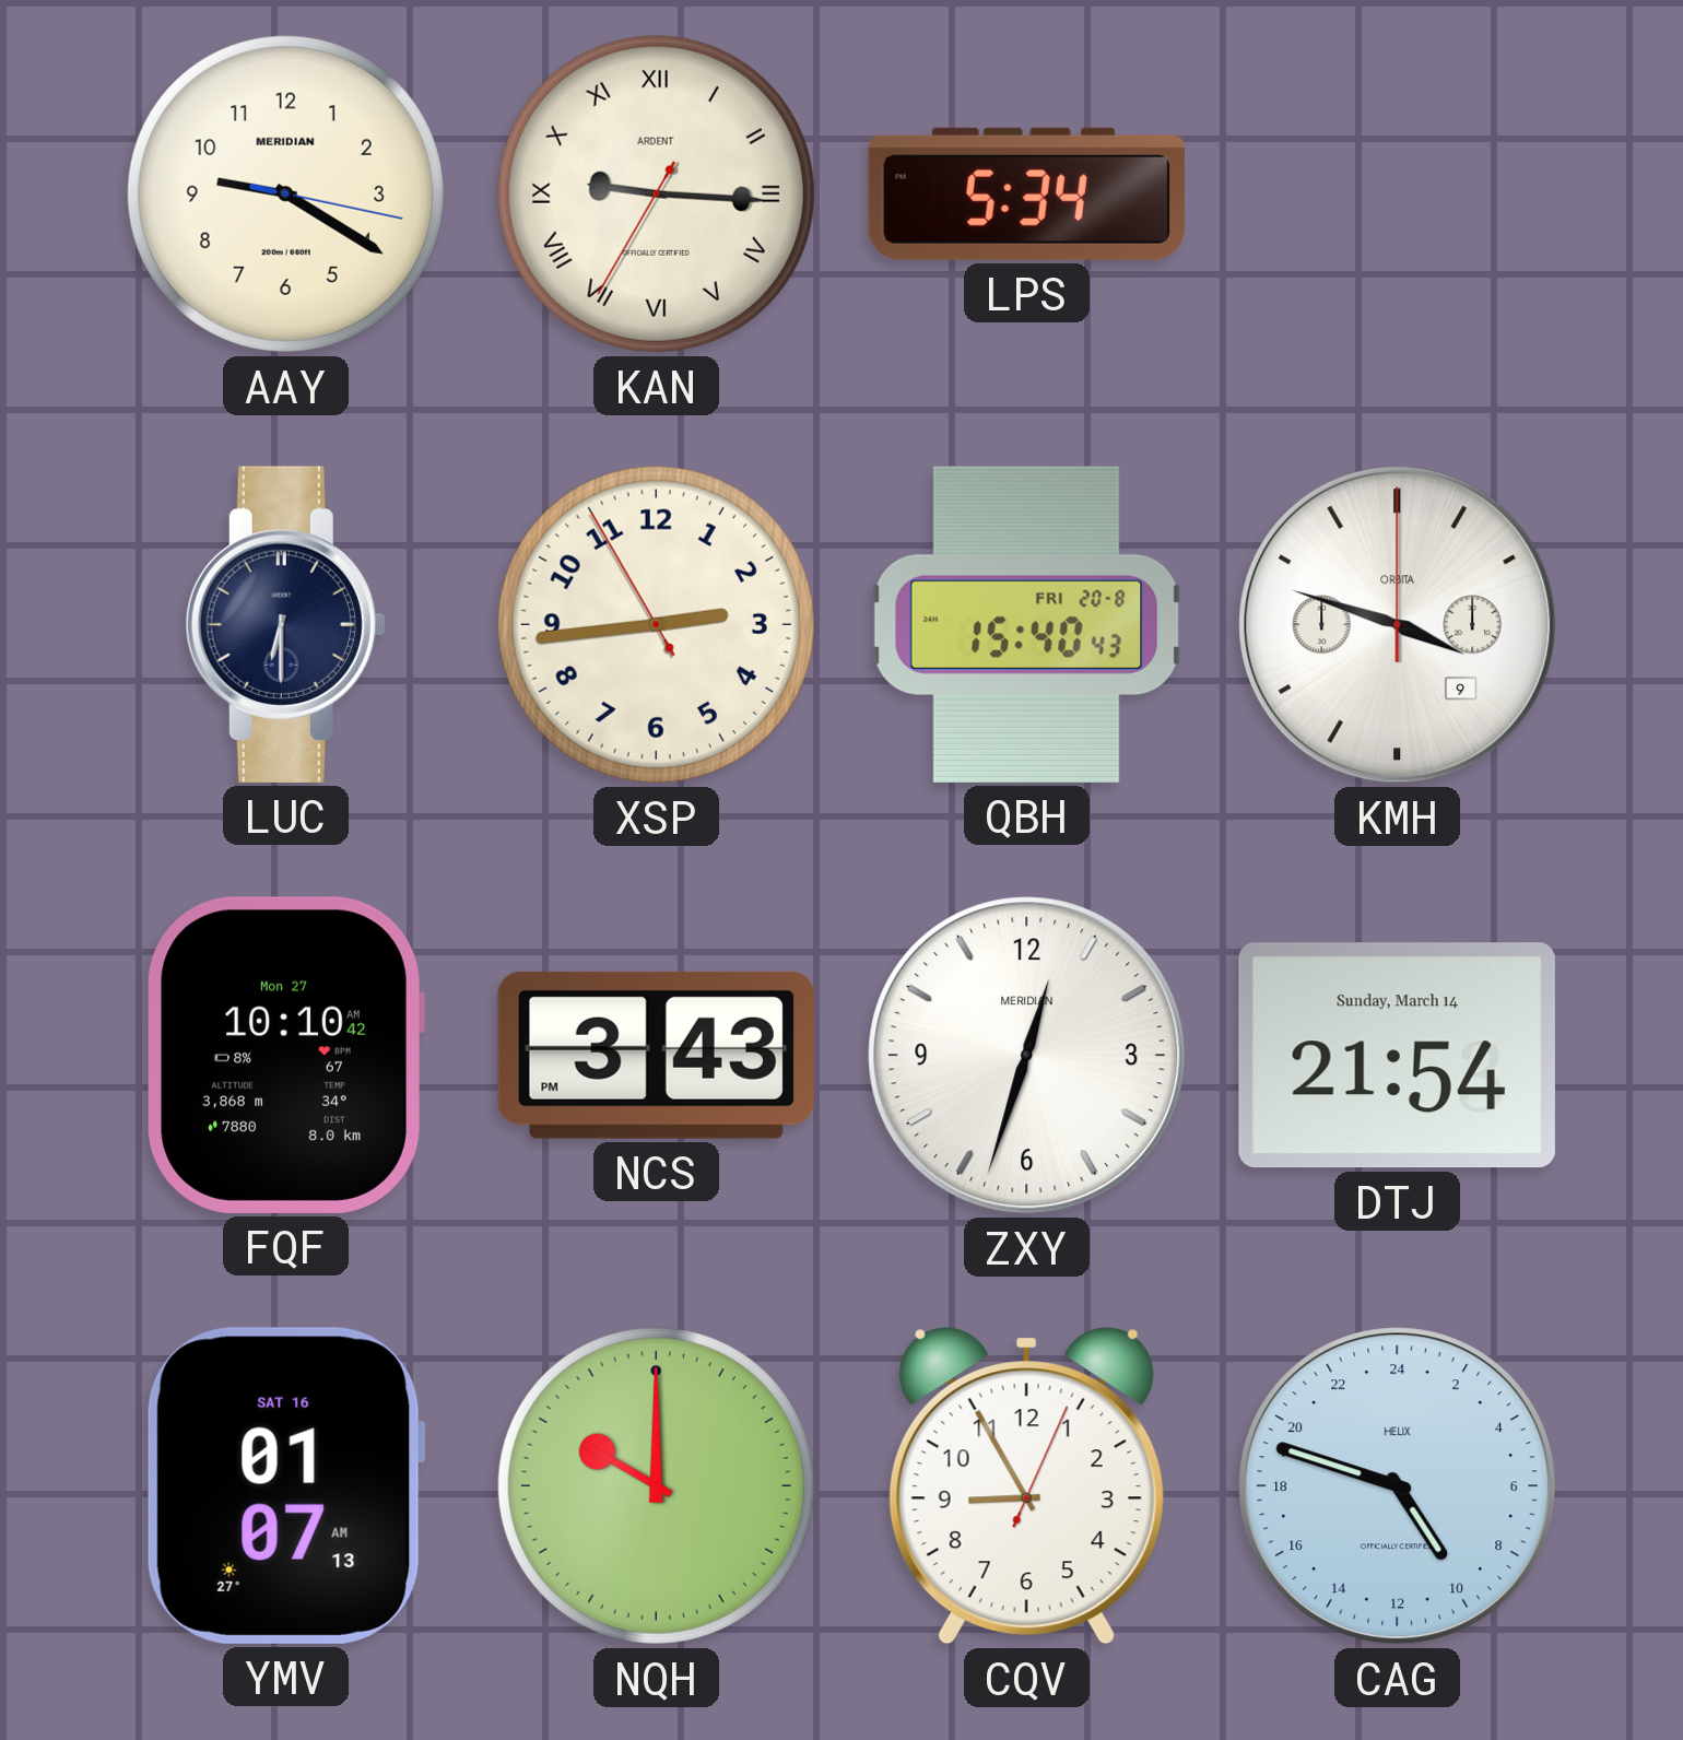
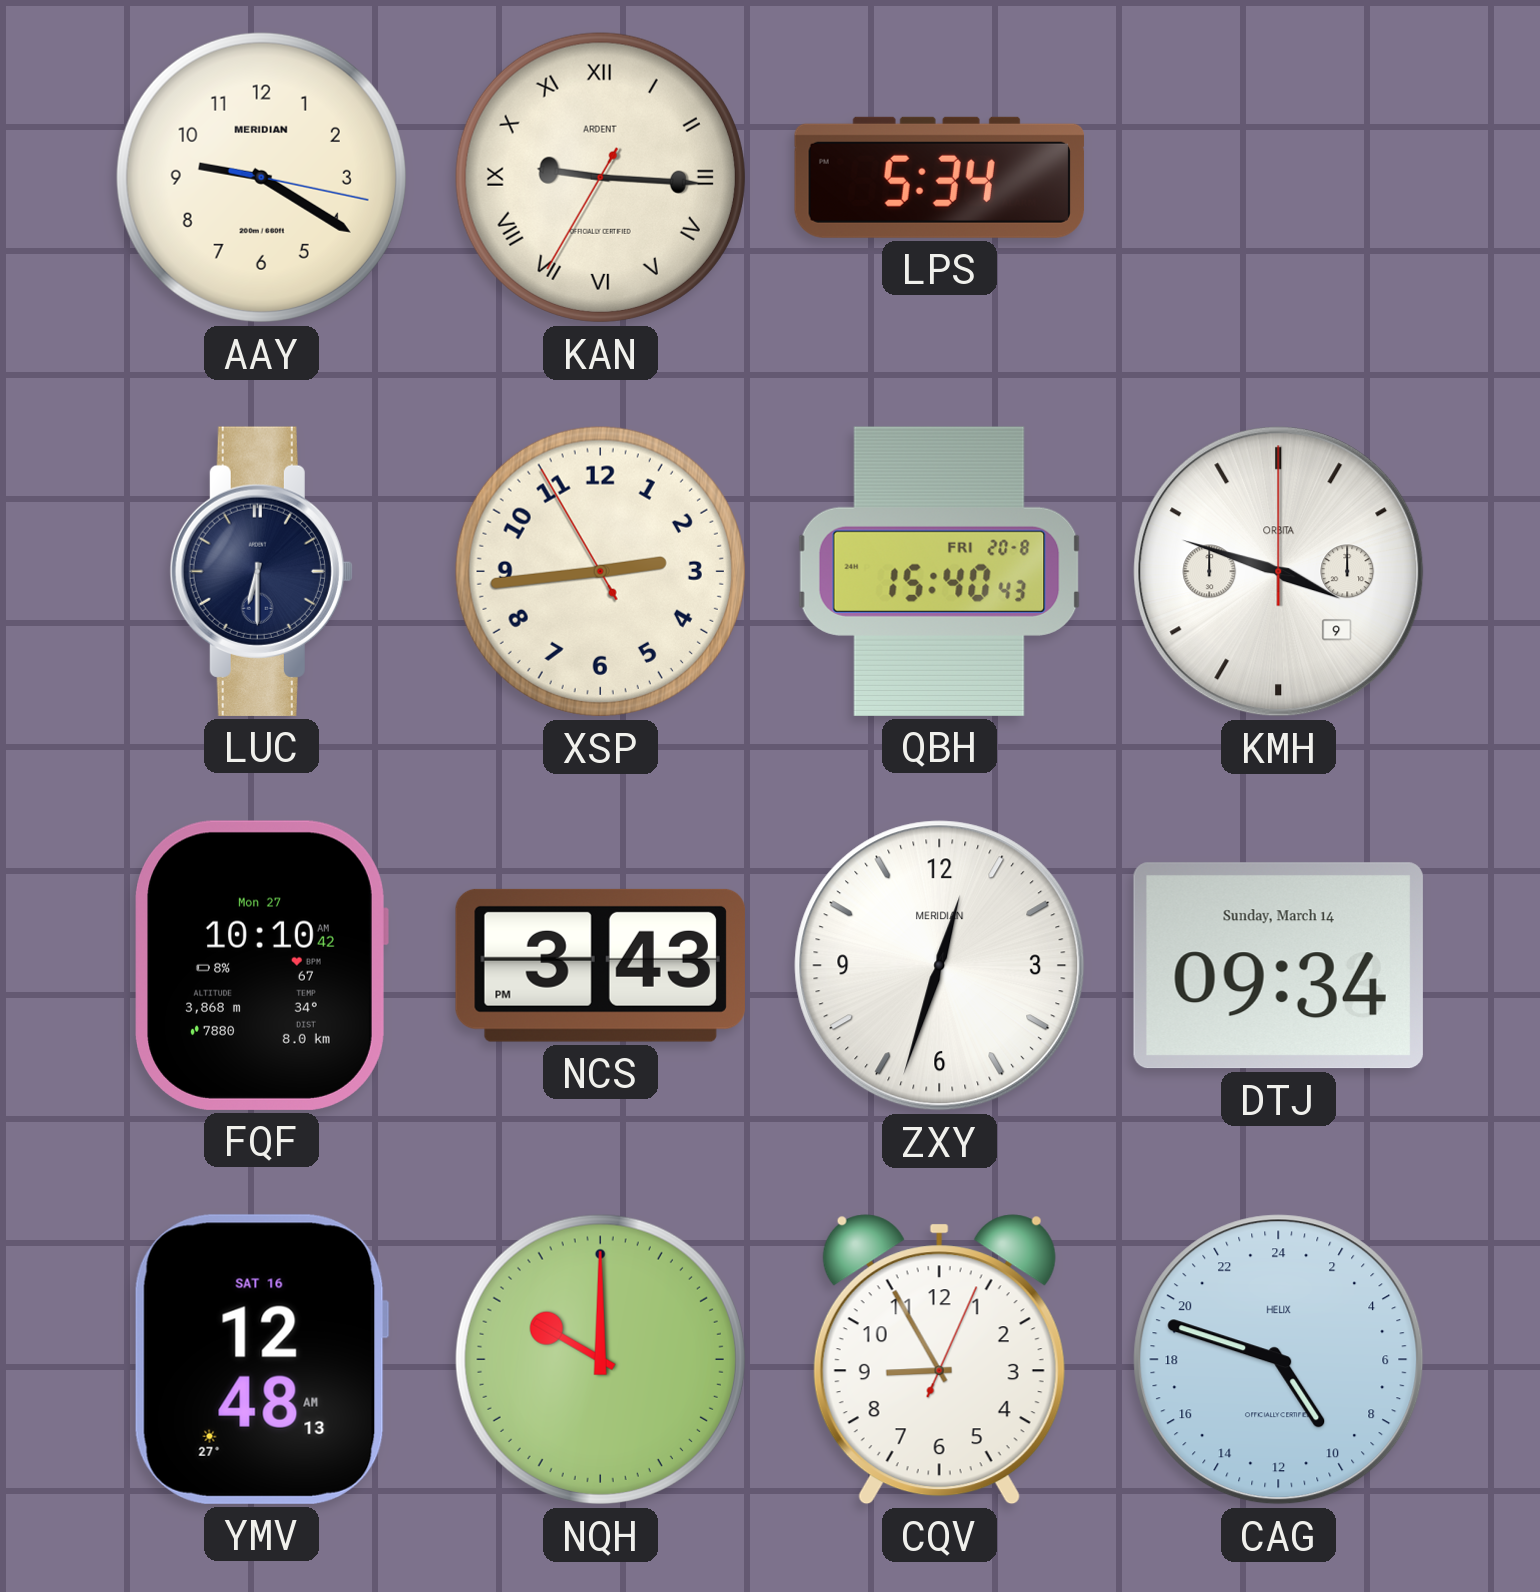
DTJ: 21:54 -> 09:34 (1278, 966)
YMV: 01:07 -> 12:48 (261, 1359)
